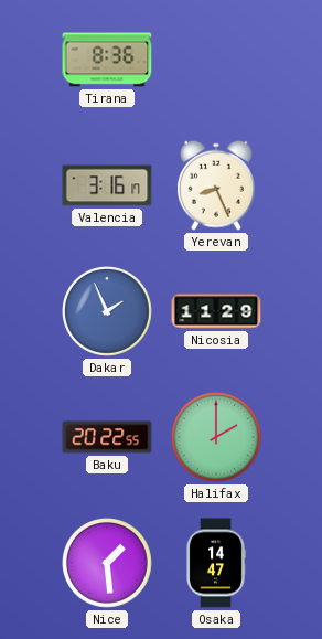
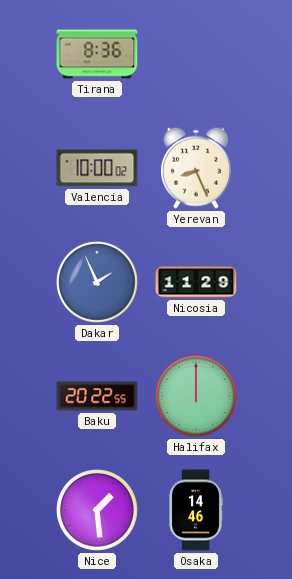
Valencia: 3:16 -> 10:00 (97, 168)
Halifax: 2:00 -> 12:00 (197, 397)
Osaka: 14:47 -> 14:46 (196, 510)
